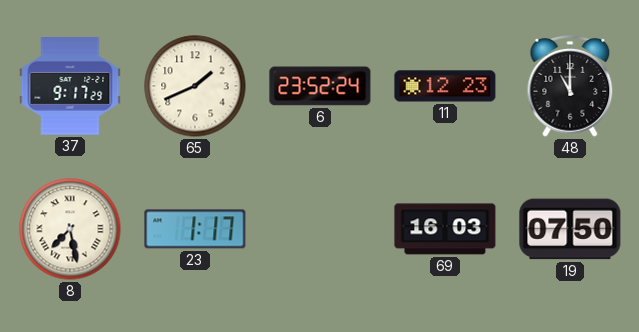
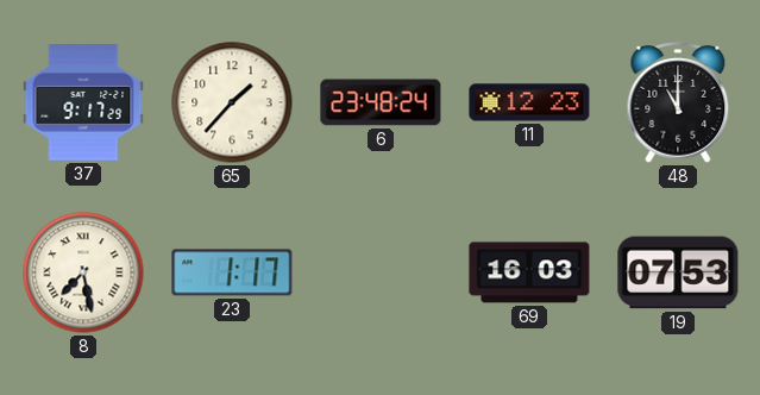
65: 1:41 -> 1:37 (232, 102)
6: 23:52 -> 23:48 (381, 102)
19: 07:50 -> 07:53 (678, 272)
